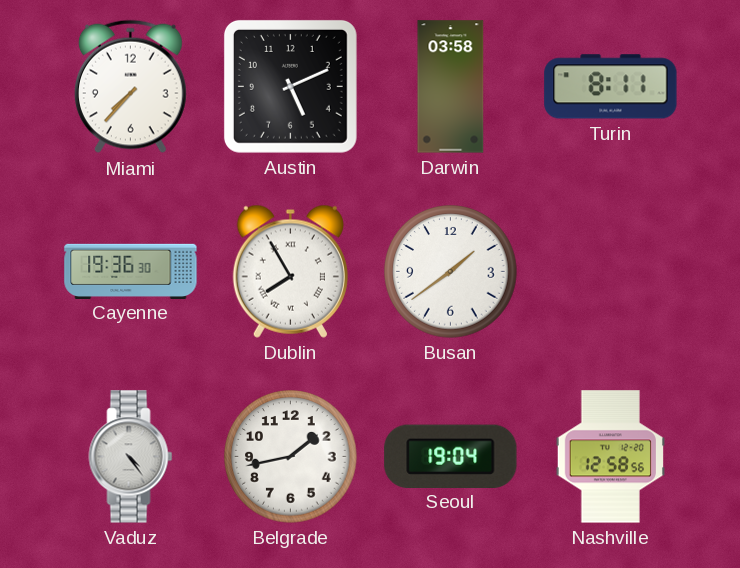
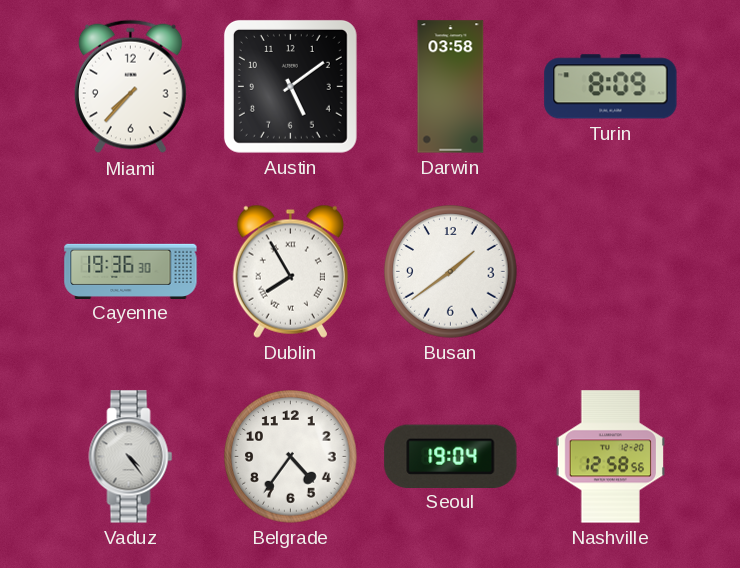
Austin: 5:11 -> 5:09 (290, 86)
Turin: 8:11 -> 8:09 (611, 87)
Belgrade: 1:43 -> 4:36 (291, 457)
